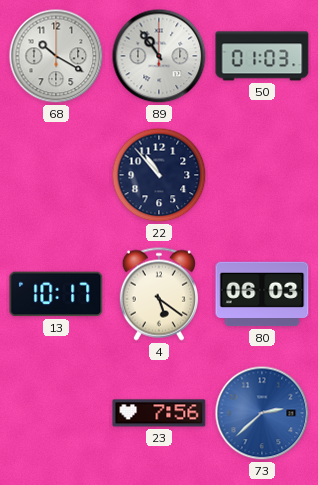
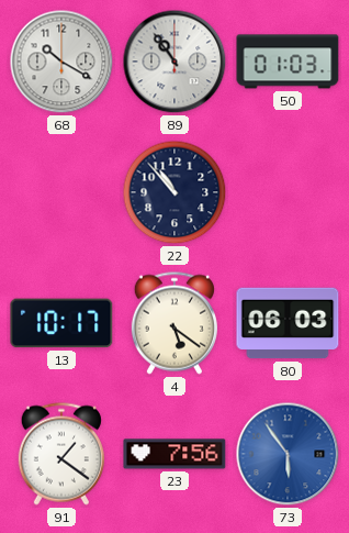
91: none -> 1:21 (61, 454)
73: 2:38 -> 5:54 (288, 454)
